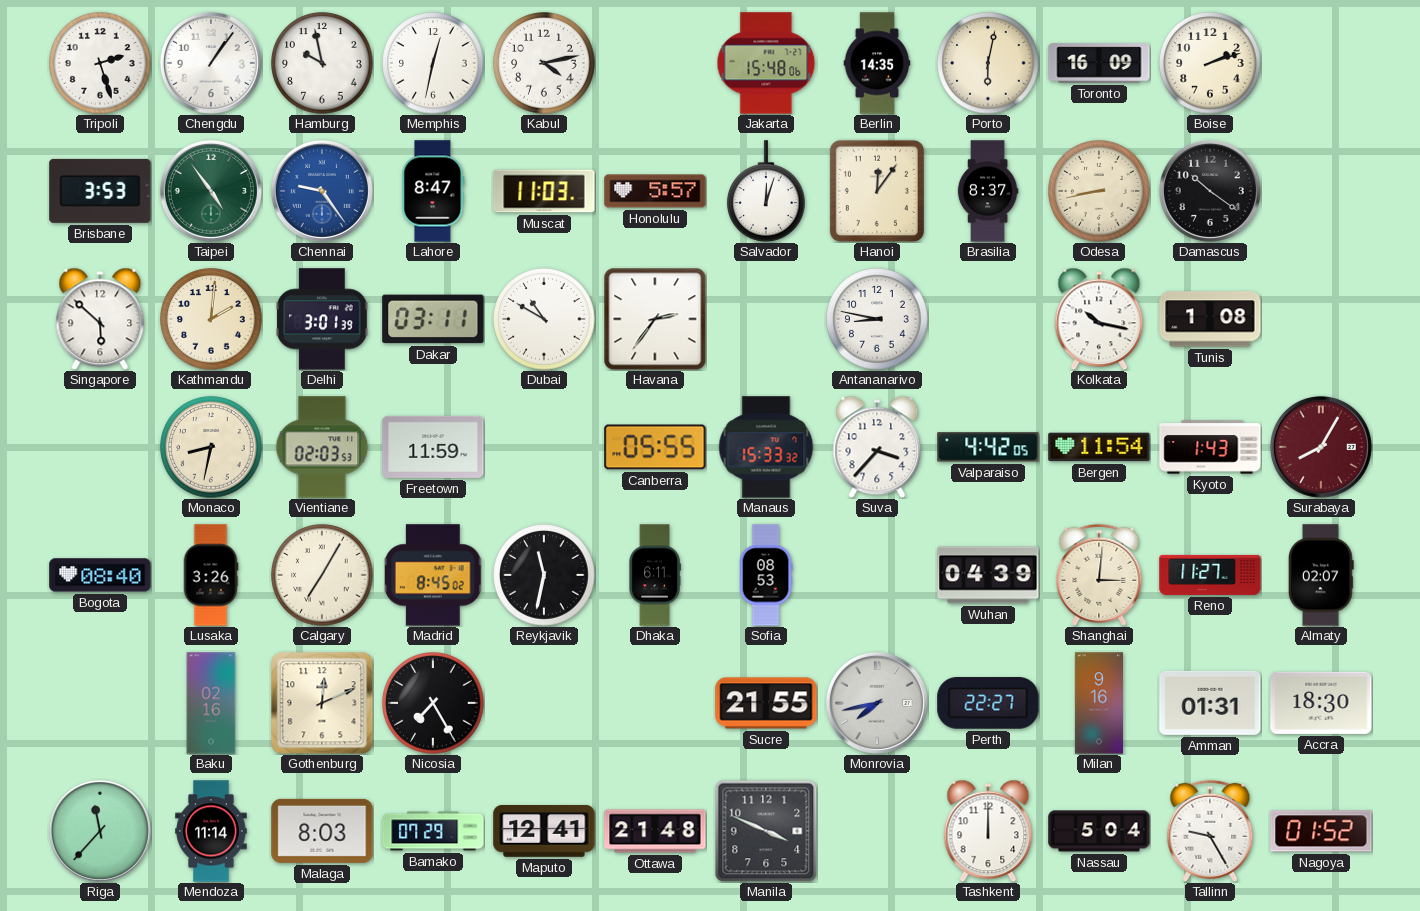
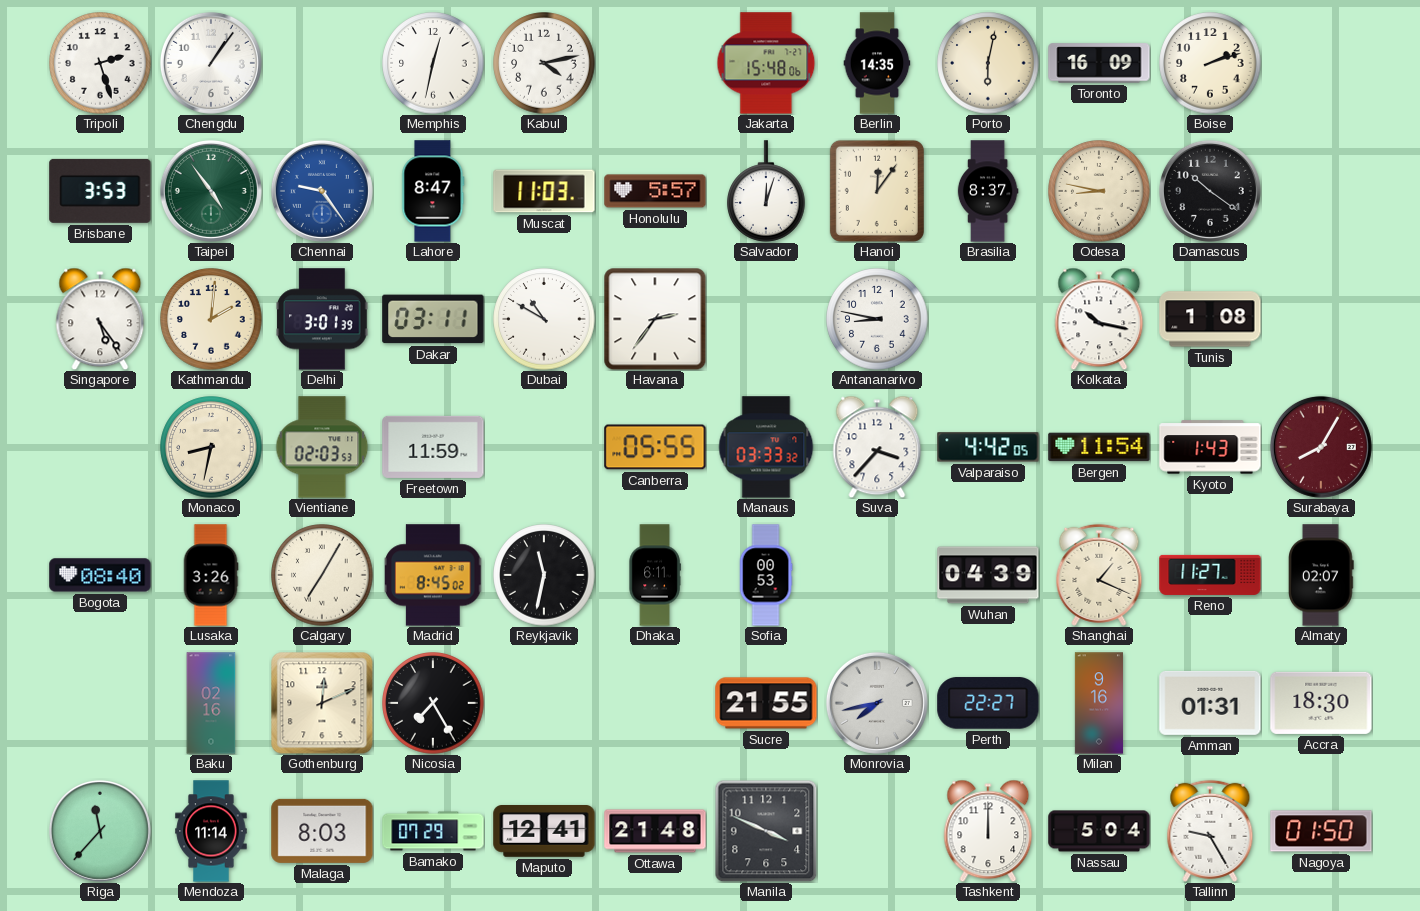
Hamburg: 9:58 -> none (322, 63)
Odesa: 8:43 -> 8:47 (1099, 191)
Singapore: 5:52 -> 5:24 (100, 319)
Manaus: 15:33 -> 03:33 (766, 447)
Sofia: 08:53 -> 00:53 (766, 575)
Shanghai: 3:01 -> 1:19 (1099, 575)
Nagoya: 01:52 -> 01:50 (1321, 831)
